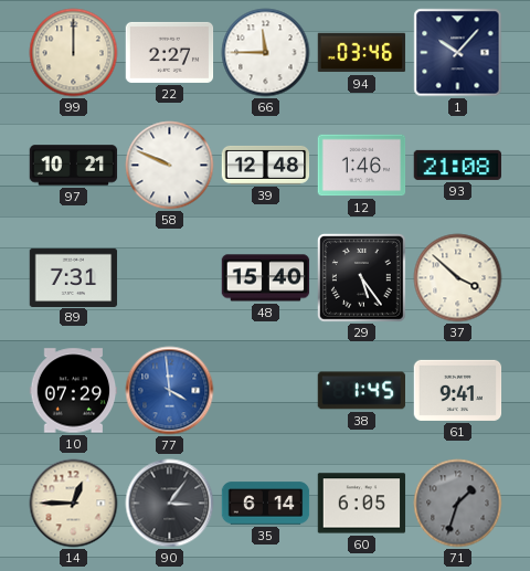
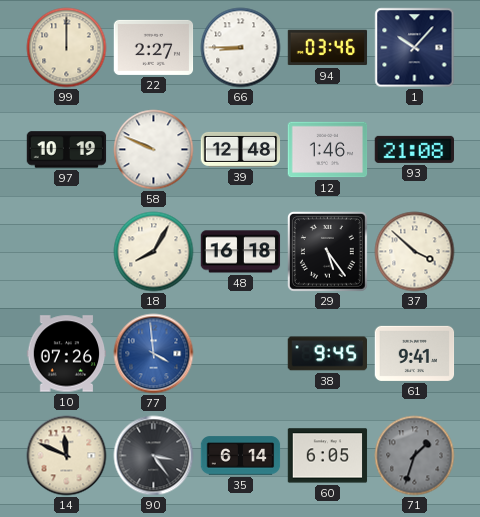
66: 11:45 -> 8:45 (241, 48)
97: 10:21 -> 10:19 (67, 150)
89: 7:31 -> none (74, 277)
18: none -> 8:05 (154, 252)
48: 15:40 -> 16:18 (241, 252)
10: 07:29 -> 07:26 (67, 354)
38: 1:45 -> 9:45 (327, 354)
14: 12:45 -> 11:49 (67, 456)
90: 3:06 -> 3:24 (154, 456)
